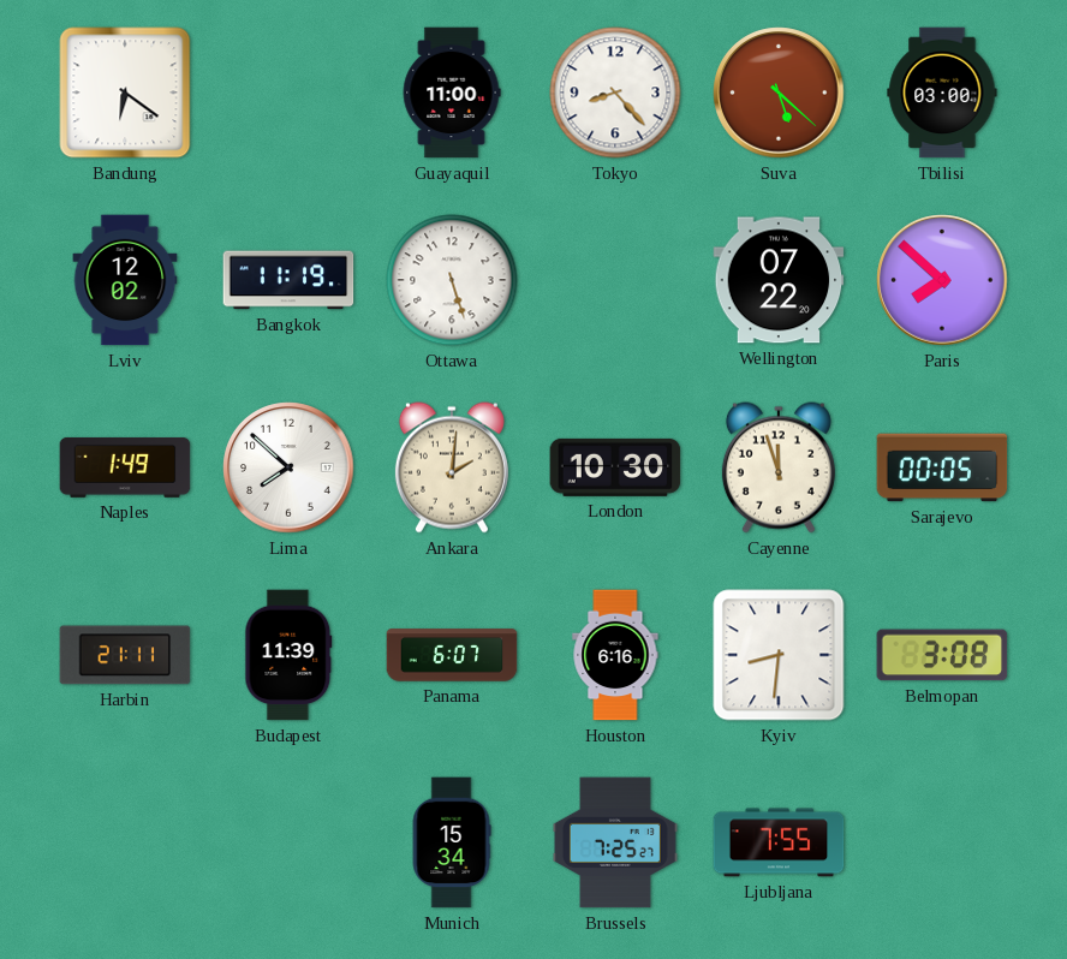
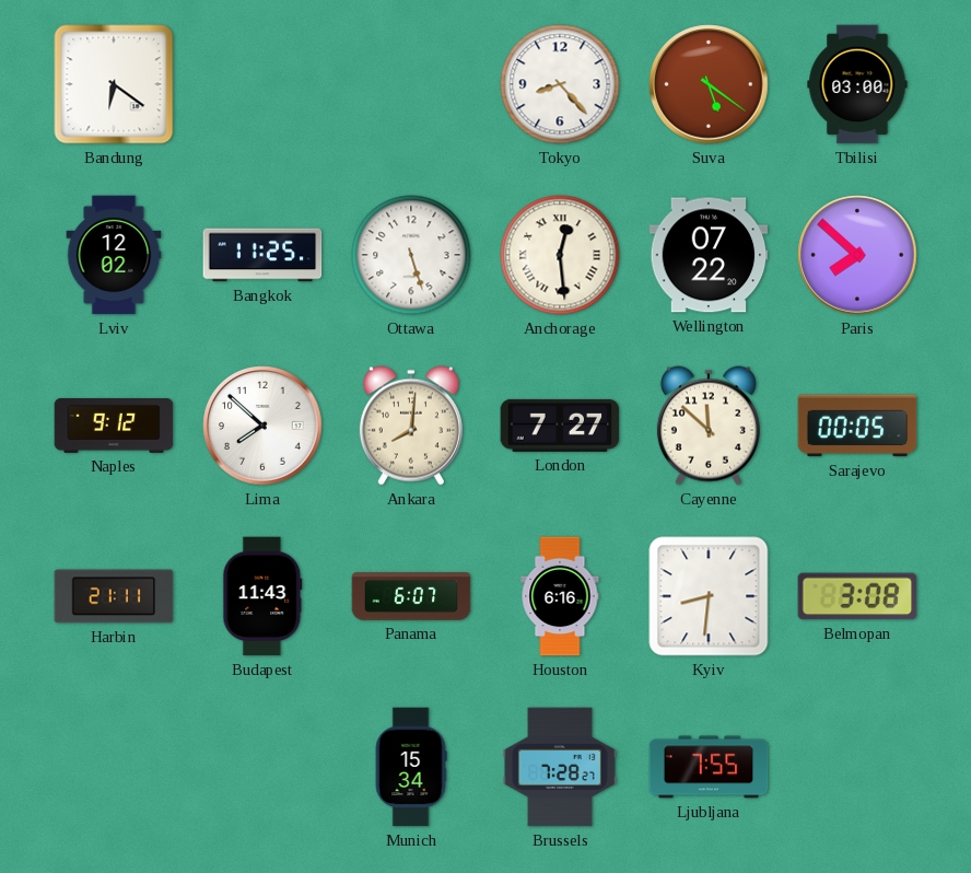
Guayaquil: 11:00 -> none (452, 93)
Suva: 5:22 -> 5:21 (709, 84)
Bangkok: 11:19 -> 11:25 (262, 255)
Anchorage: none -> 12:29 (560, 255)
Naples: 1:49 -> 9:12 (114, 426)
Ankara: 2:01 -> 8:01 (411, 426)
London: 10:30 -> 7:27 (560, 426)
Cayenne: 11:57 -> 11:52 (709, 426)
Budapest: 11:39 -> 11:43 (262, 596)
Brussels: 7:25 -> 7:28 (560, 767)
